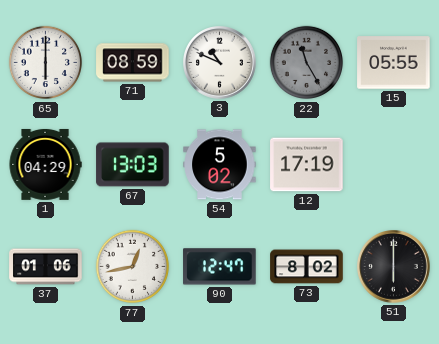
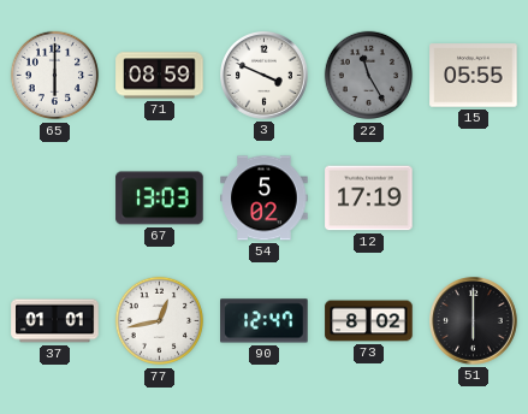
3: 10:49 -> 3:49 (265, 76)
1: 04:29 -> none (45, 164)
37: 01:06 -> 01:01 (55, 321)
